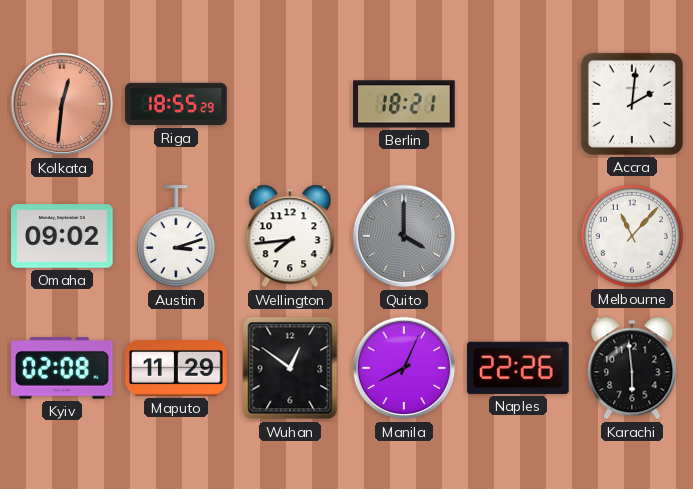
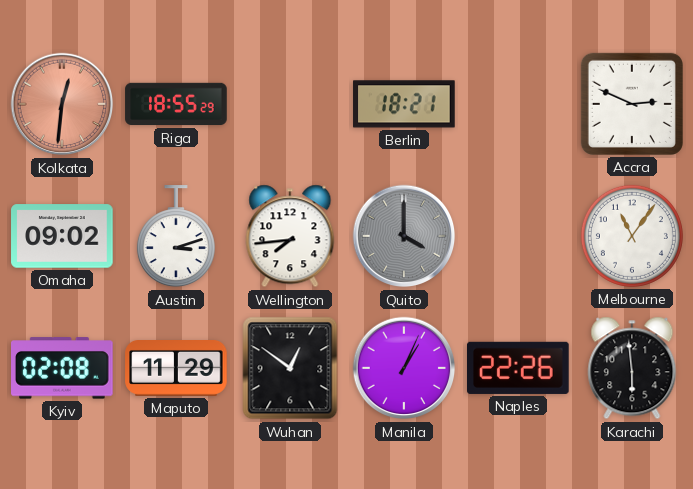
Accra: 2:01 -> 2:49 (632, 104)
Melbourne: 11:07 -> 11:06 (632, 236)
Manila: 8:04 -> 1:04 (404, 368)
